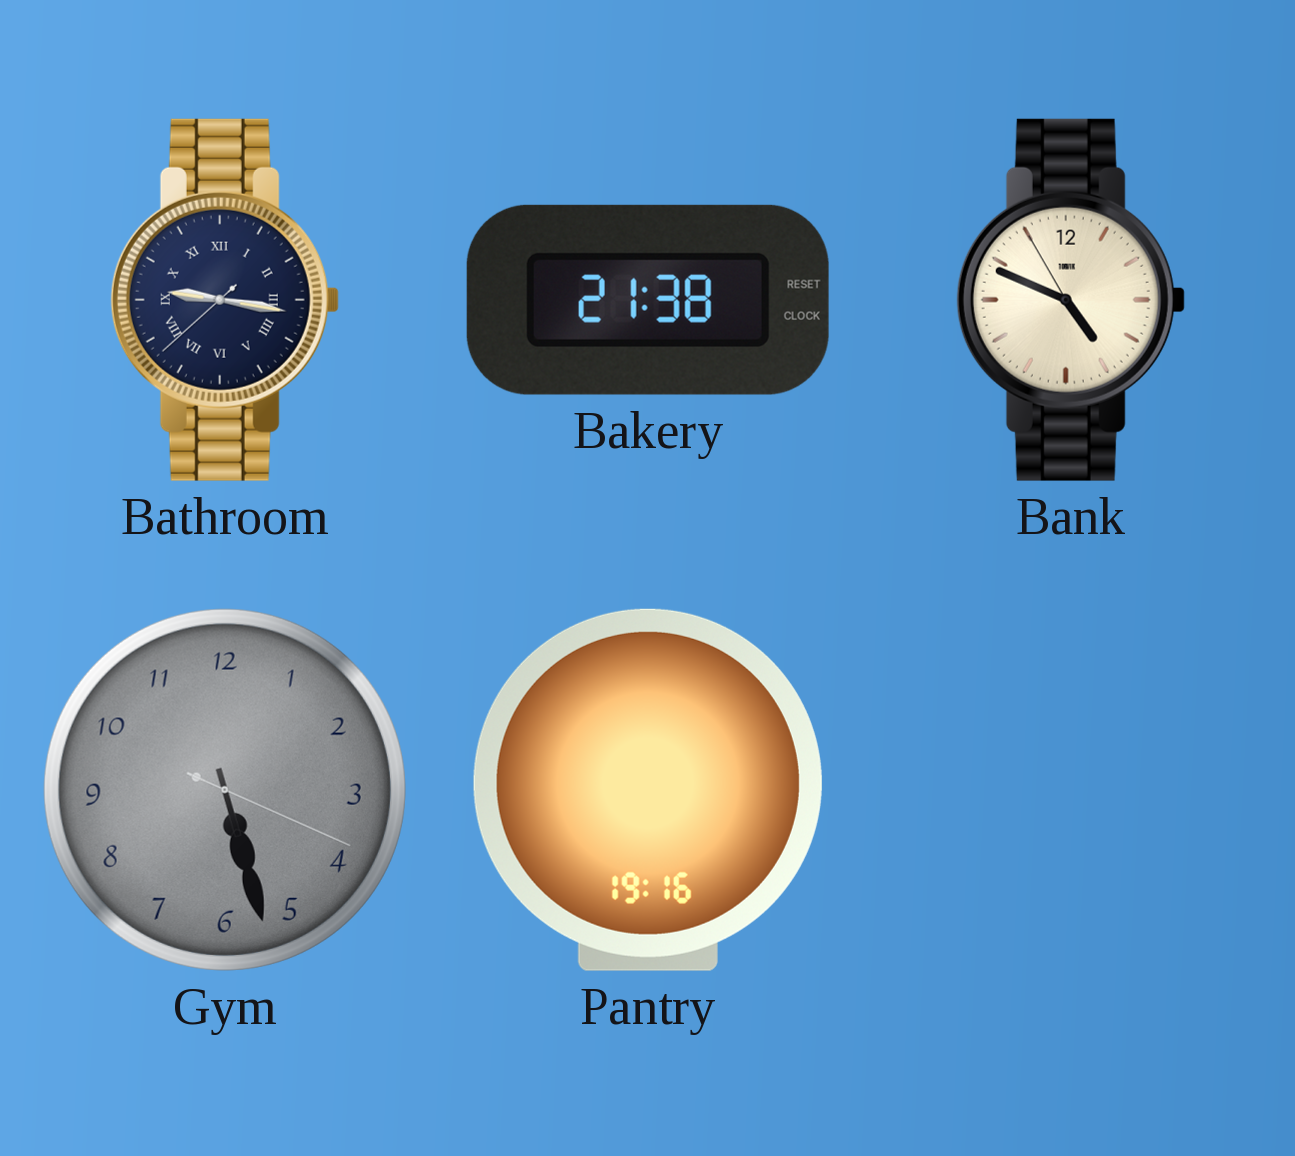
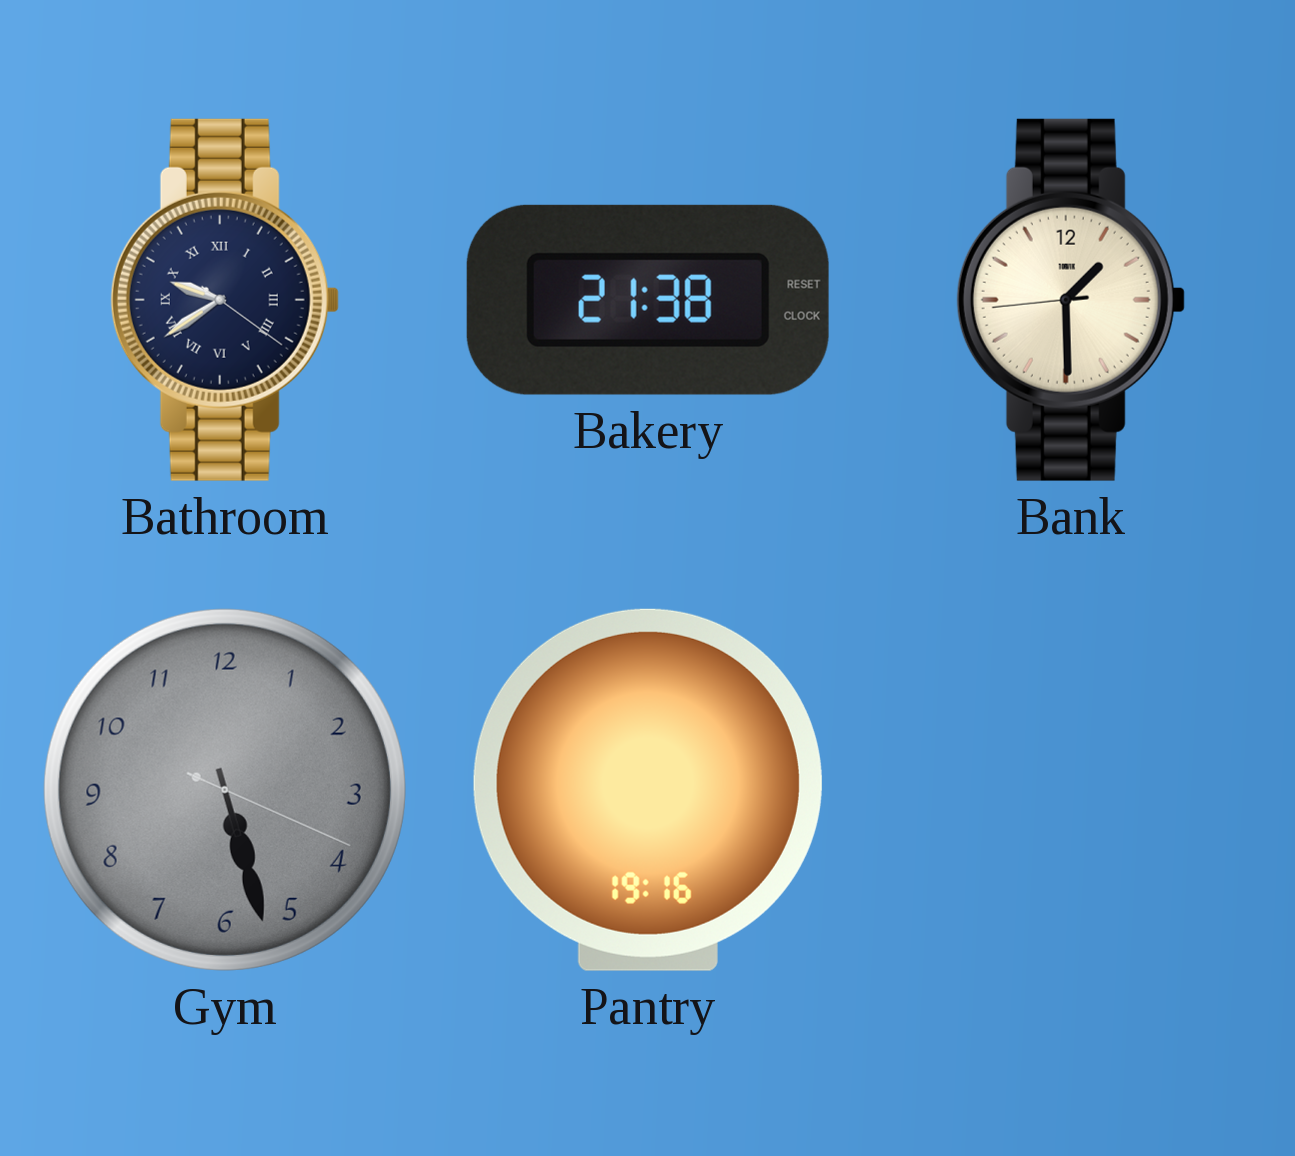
Bathroom: 9:16 -> 9:39 (225, 300)
Bank: 4:48 -> 1:29 (1071, 300)
